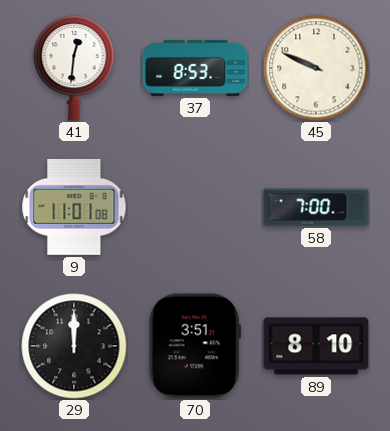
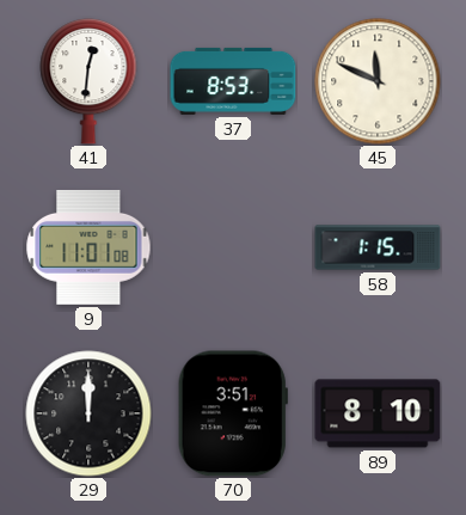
45: 9:49 -> 11:49 (378, 81)
58: 7:00 -> 1:15 (378, 247)
